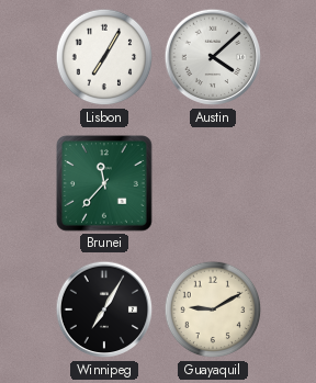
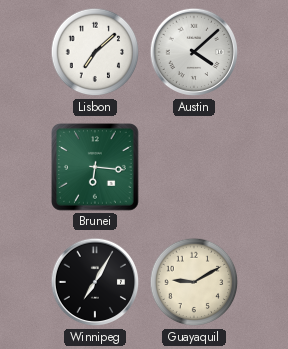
Lisbon: 7:05 -> 7:08 (95, 52)
Brunei: 11:37 -> 6:16 (96, 168)
